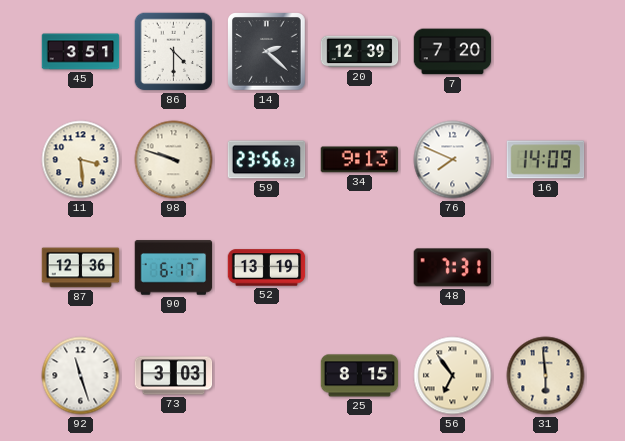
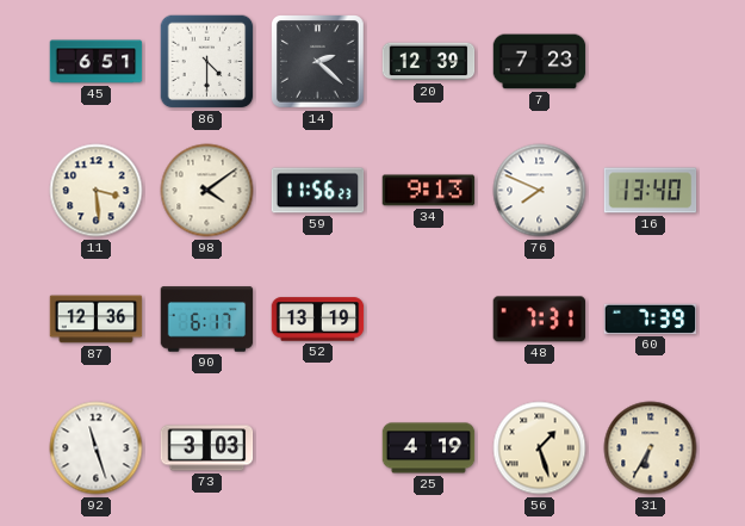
45: 3:51 -> 6:51 (97, 62)
7: 7:20 -> 7:23 (540, 62)
98: 9:48 -> 4:09 (207, 191)
59: 23:56 -> 11:56 (318, 191)
16: 14:09 -> 13:40 (651, 191)
60: none -> 7:39 (651, 318)
25: 8:15 -> 4:19 (429, 448)
56: 6:54 -> 1:27 (540, 448)
31: 5:59 -> 6:35 (651, 448)
